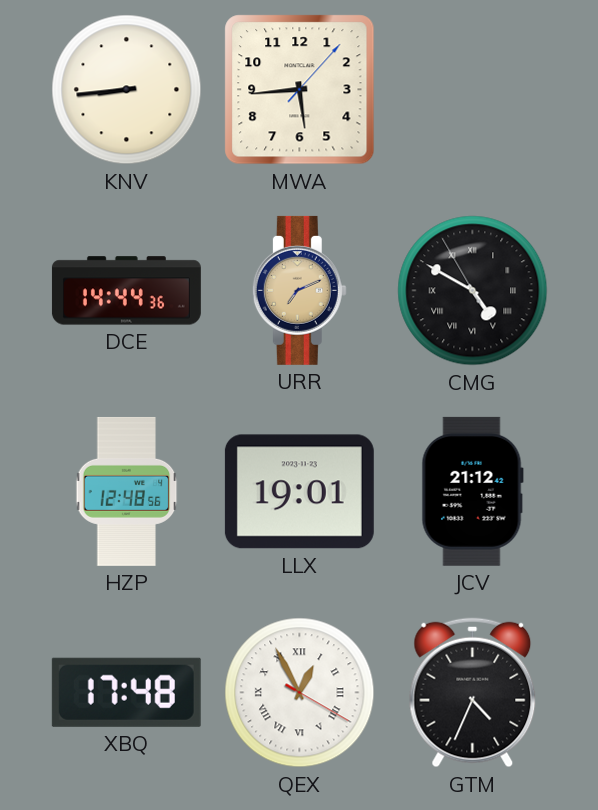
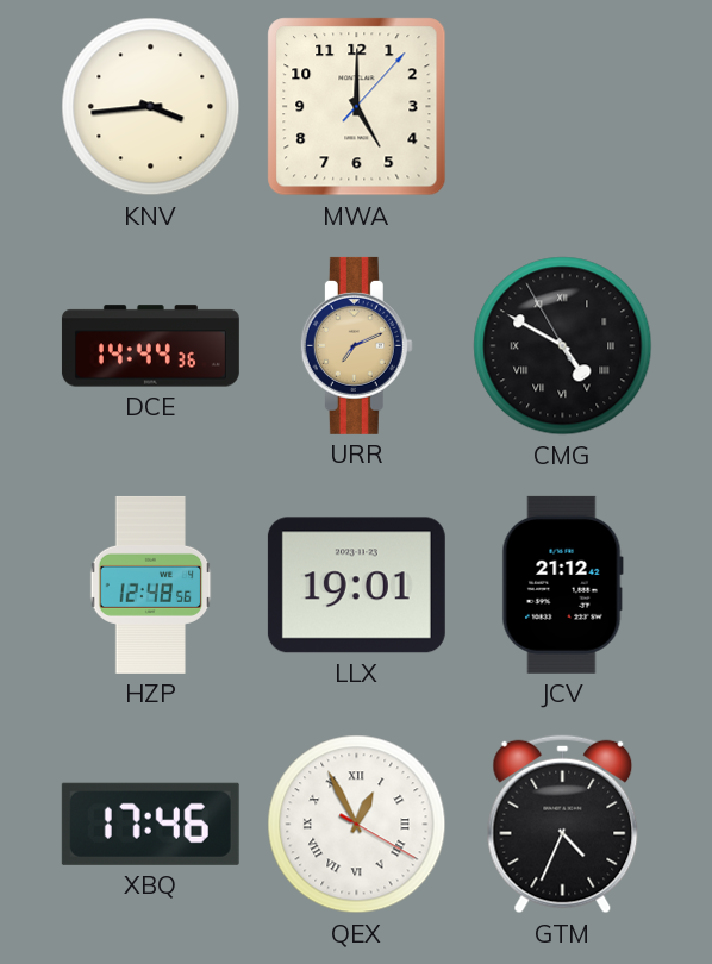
KNV: 8:44 -> 3:44 (151, 107)
MWA: 5:44 -> 5:00 (357, 107)
XBQ: 17:48 -> 17:46 (150, 824)
